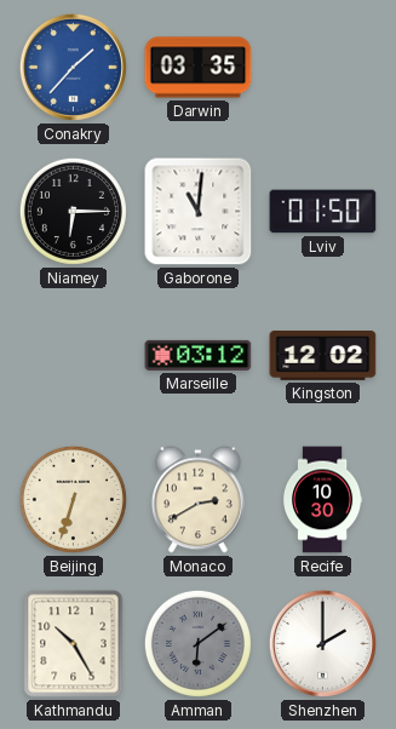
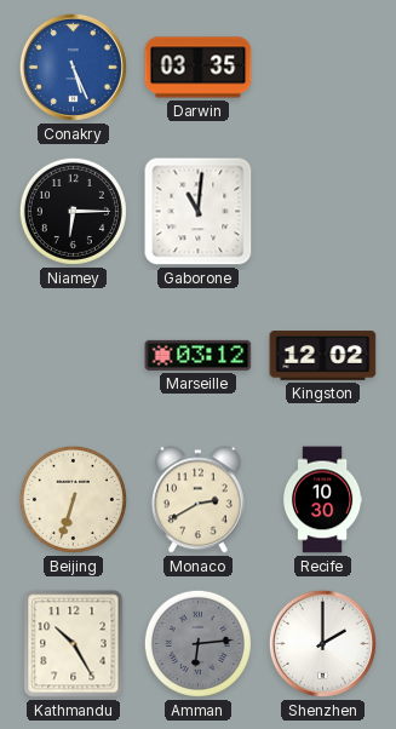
Conakry: 1:37 -> 5:26 (73, 67)
Lviv: 01:50 -> none (323, 212)
Amman: 6:09 -> 6:14 (197, 643)
